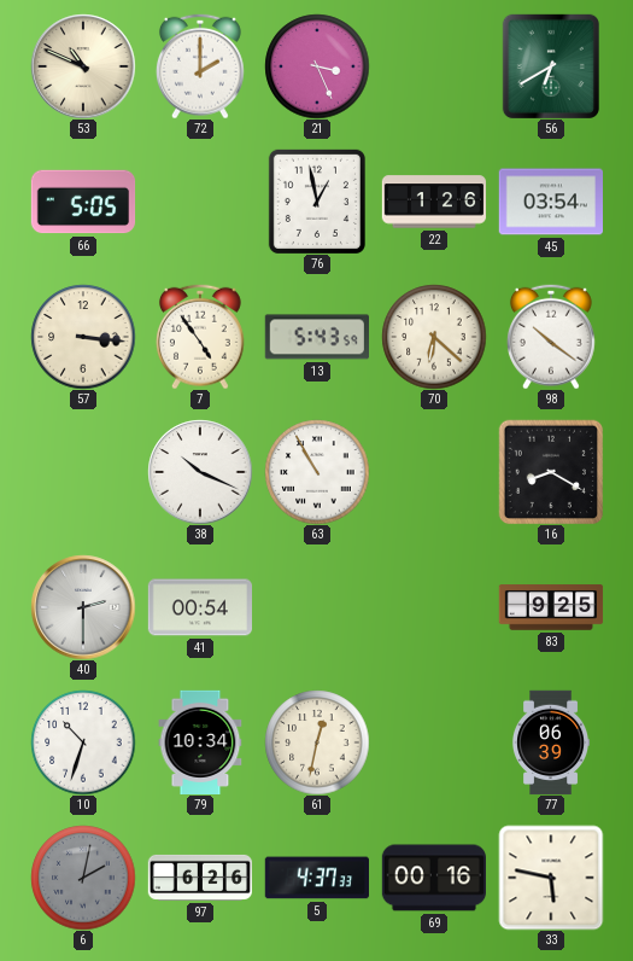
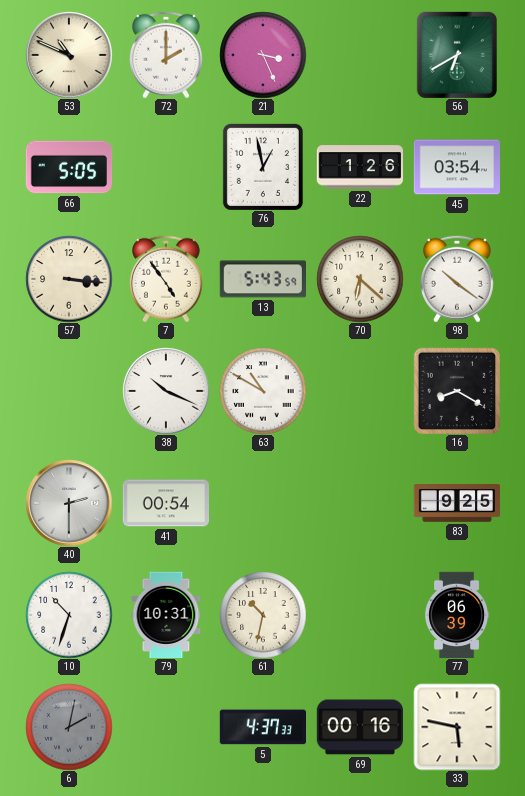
63: 10:55 -> 10:50 (263, 391)
79: 10:34 -> 10:31 (166, 614)
61: 12:32 -> 10:32 (263, 615)
97: 6:26 -> none (199, 878)
